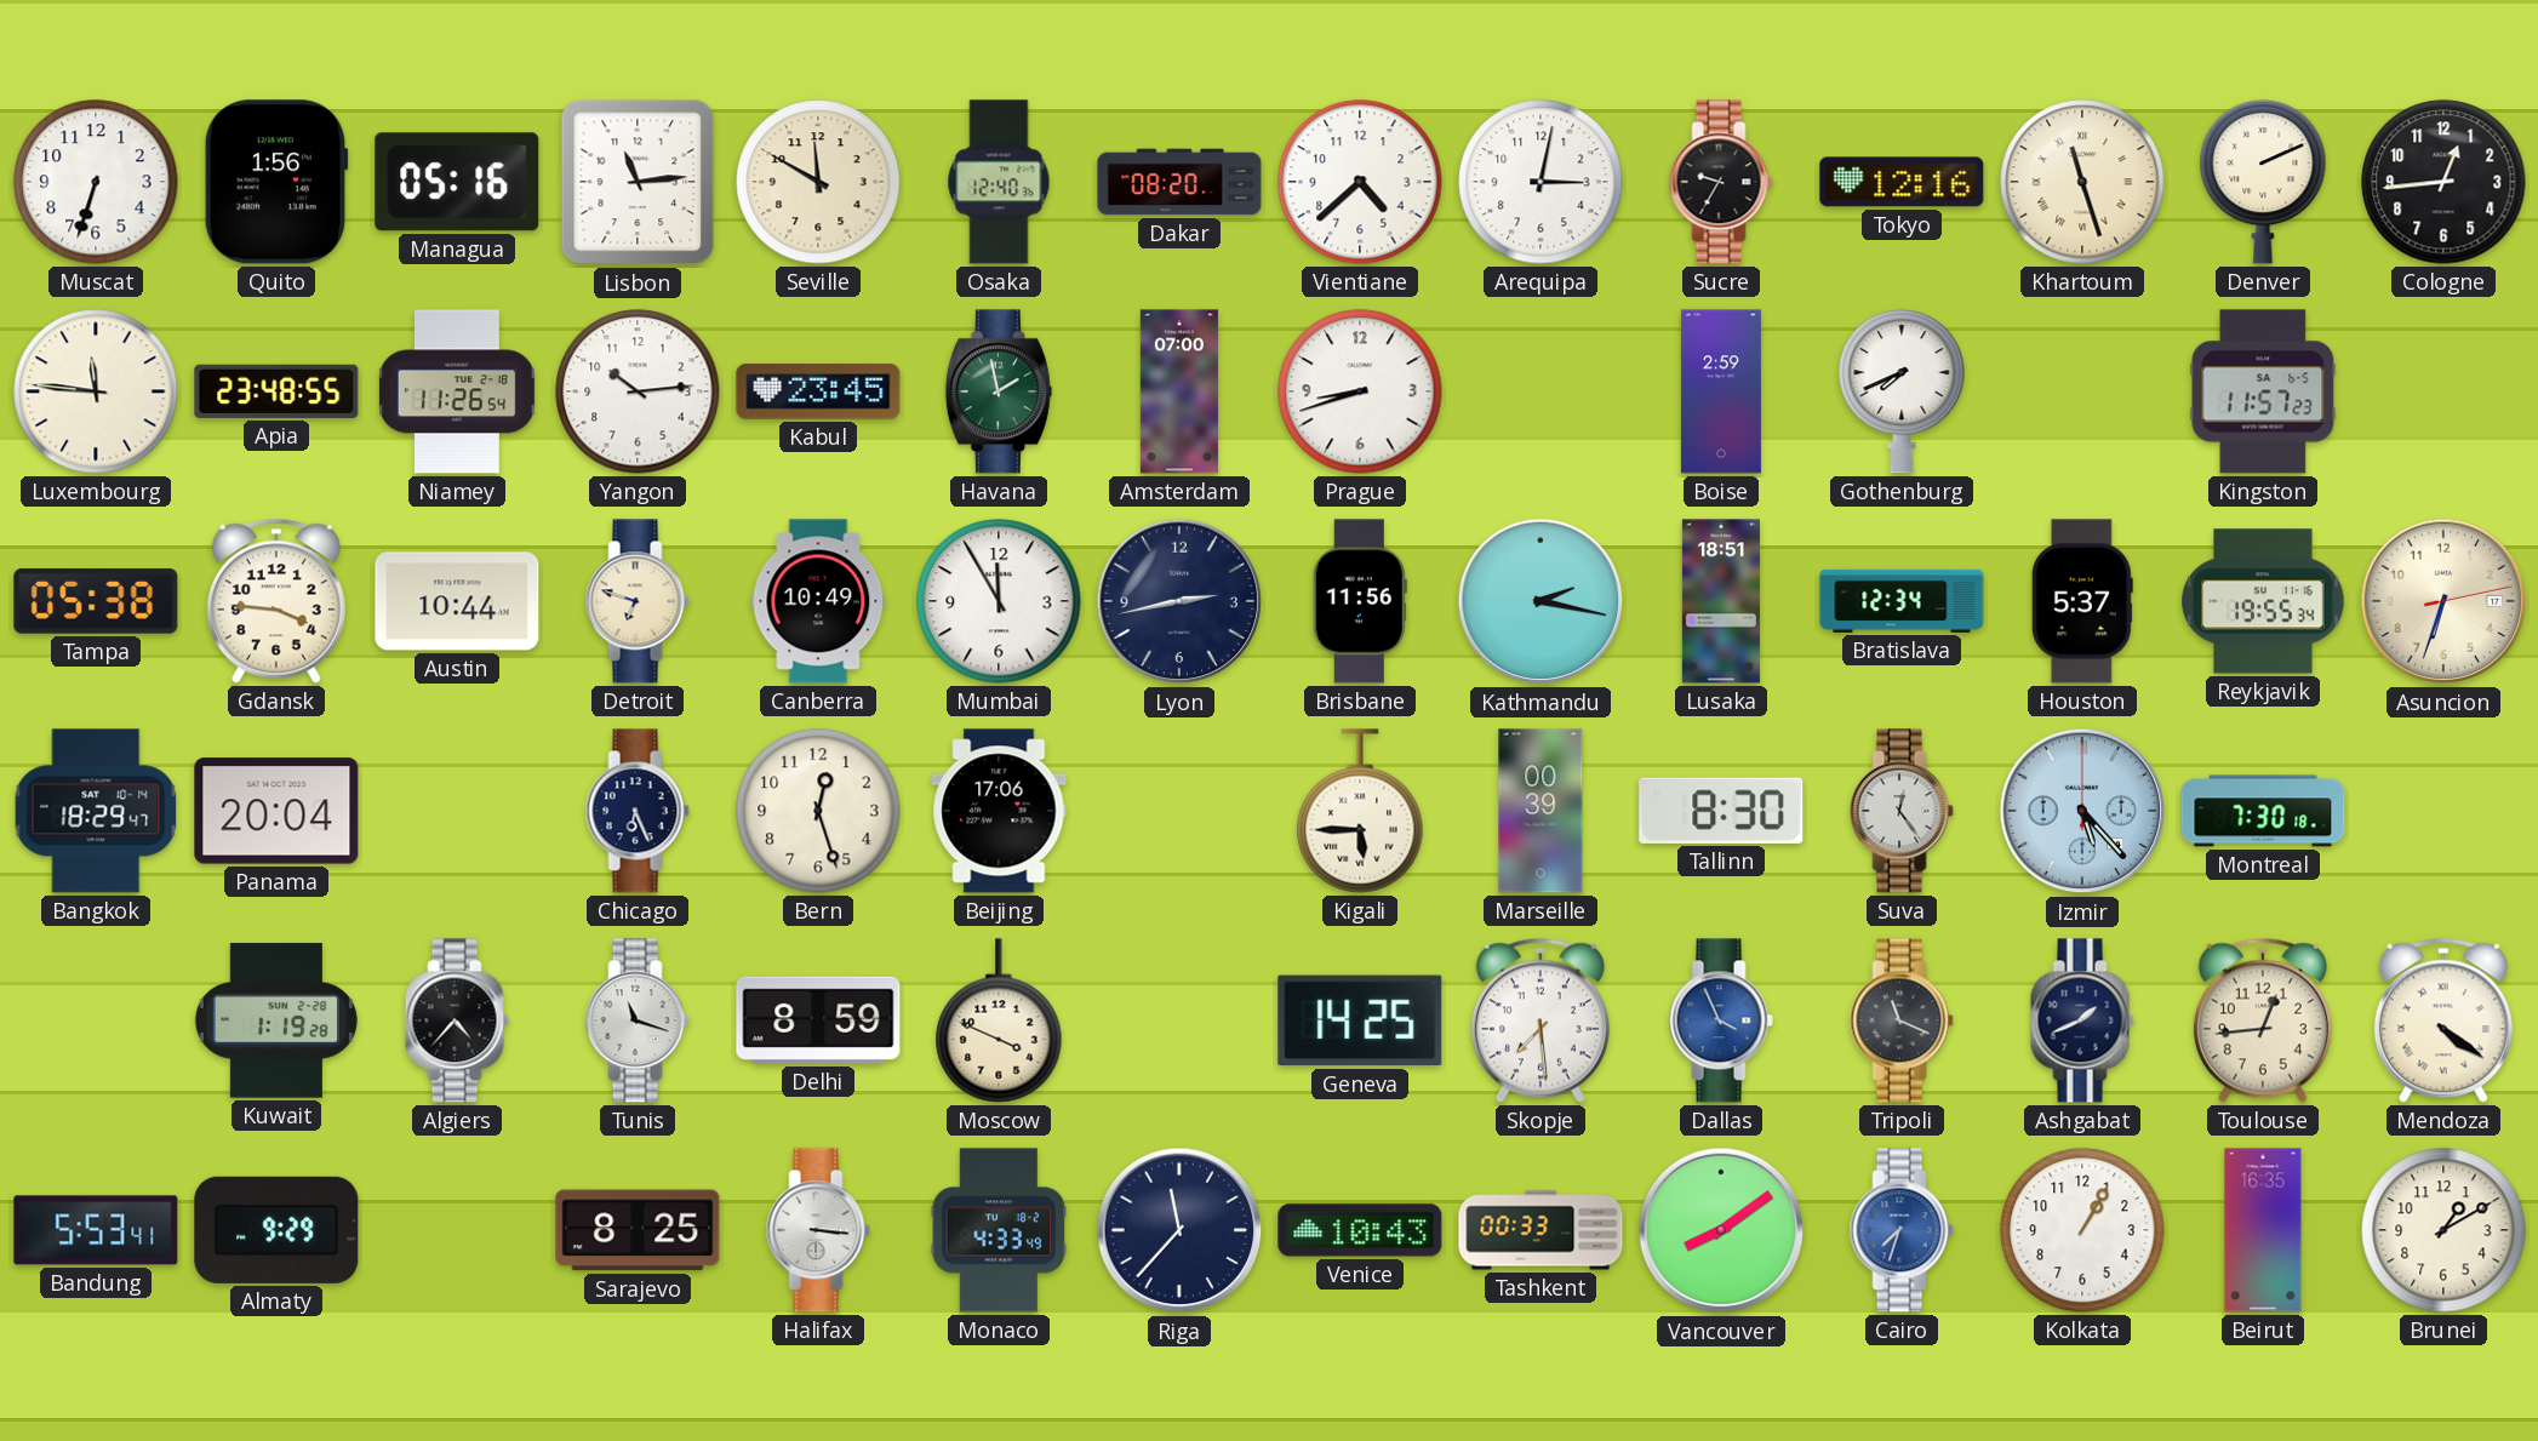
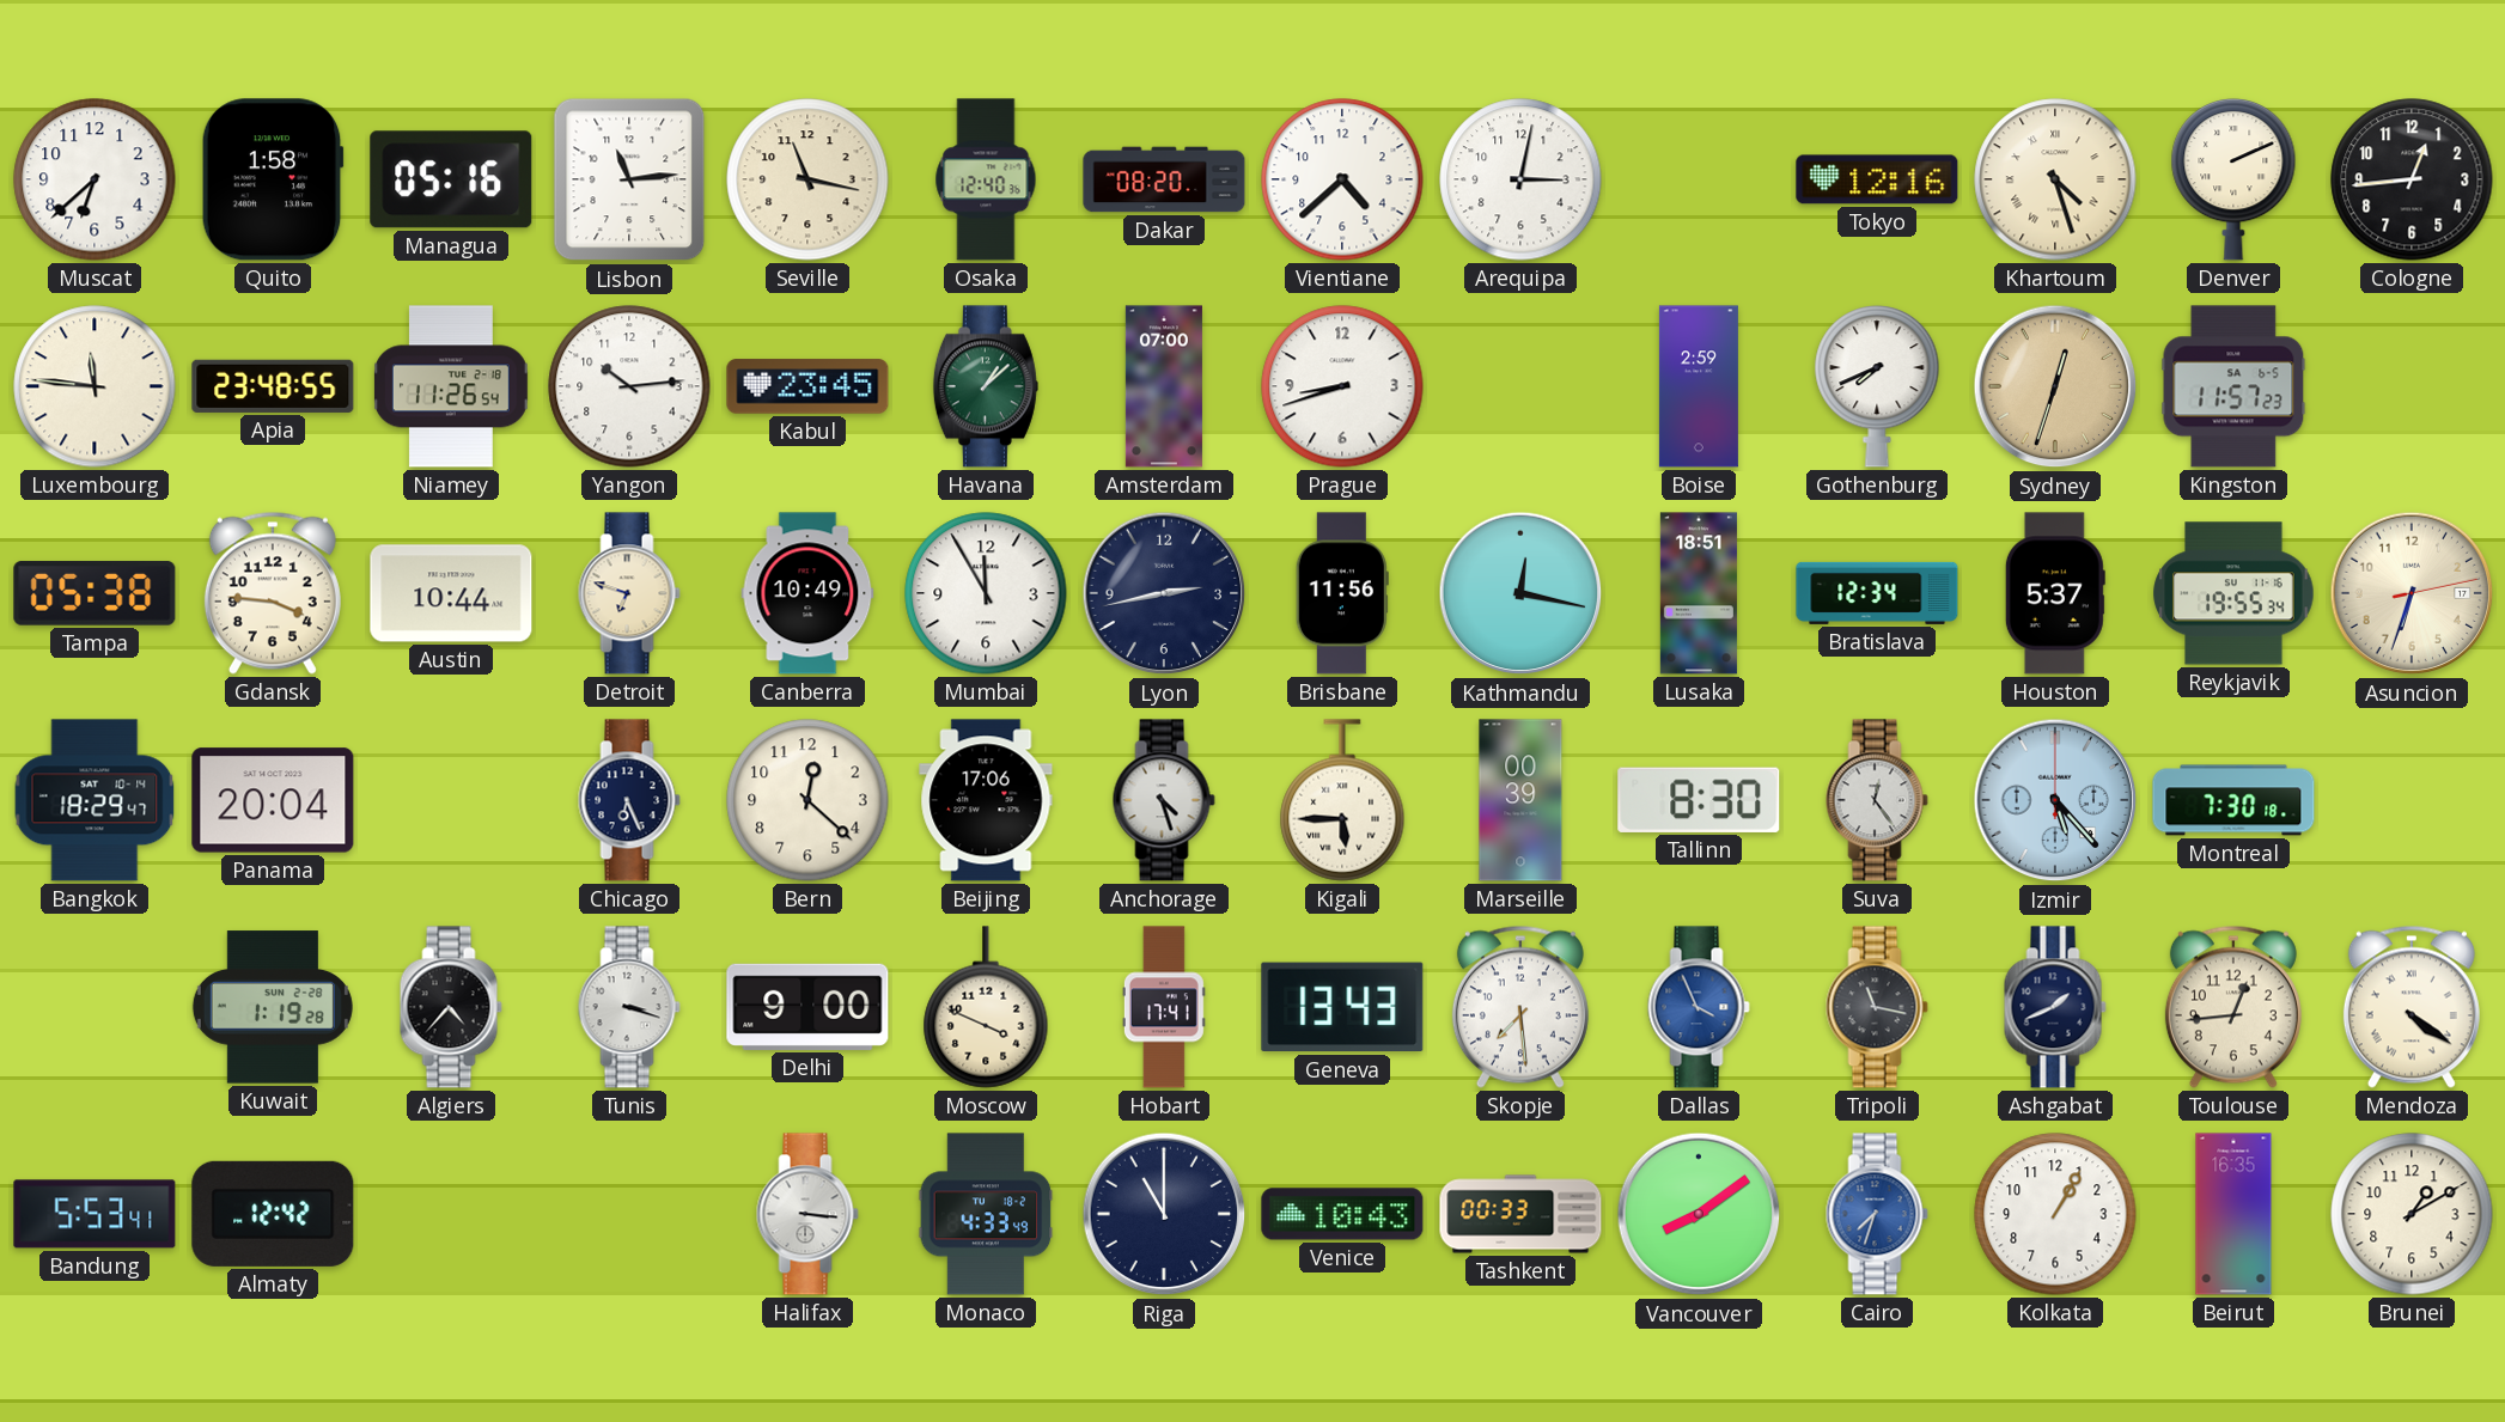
Muscat: 6:33 -> 6:38 (95, 179)
Quito: 1:56 -> 1:58 (273, 179)
Seville: 11:50 -> 11:17 (807, 179)
Sucre: 9:35 -> none (1721, 182)
Khartoum: 11:27 -> 4:27 (2055, 179)
Havana: 1:58 -> 1:08 (986, 386)
Sydney: none -> 12:33 (2055, 386)
Kathmandu: 2:17 -> 12:17 (1520, 593)
Bern: 12:27 -> 12:22 (807, 800)
Anchorage: none -> 4:27 (1164, 800)
Tunis: 11:18 -> 3:18 (629, 1007)
Delhi: 8:59 -> 9:00 (807, 1007)
Hobart: none -> 17:41 (1164, 1007)
Geneva: 14:25 -> 13:43 (1342, 1007)
Tripoli: 11:19 -> 11:17 (1877, 1007)
Almaty: 9:29 -> 12:42 (273, 1214)
Sarajevo: 8:25 -> none (638, 1230)
Riga: 11:37 -> 11:00 (1164, 1214)
